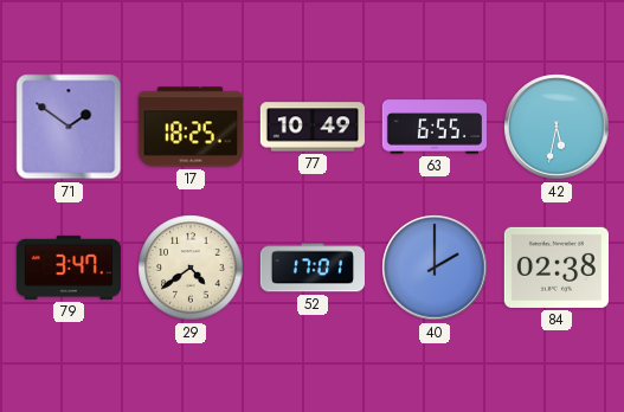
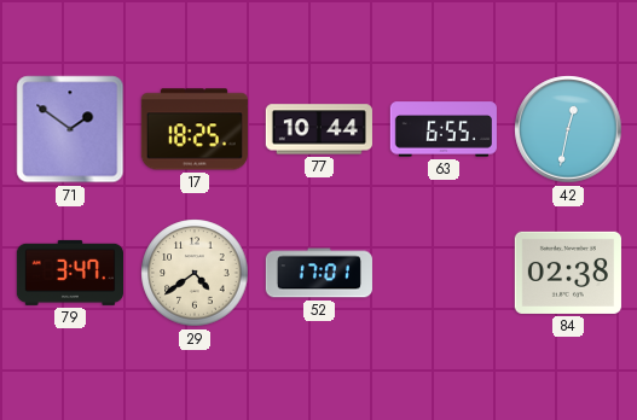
77: 10:49 -> 10:44 (319, 129)
42: 5:32 -> 12:32 (568, 129)
40: 2:00 -> none (435, 268)
